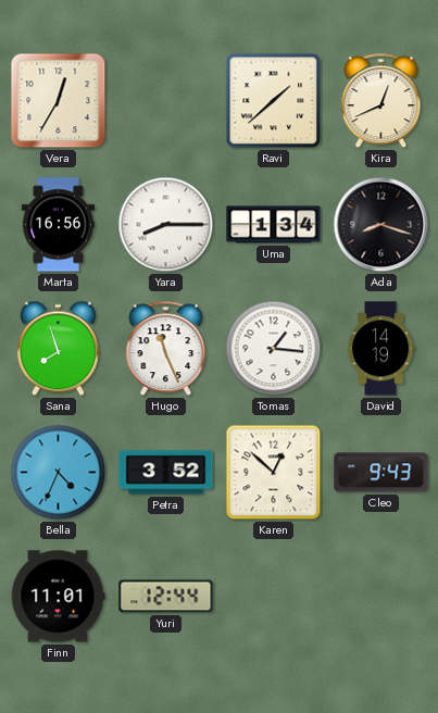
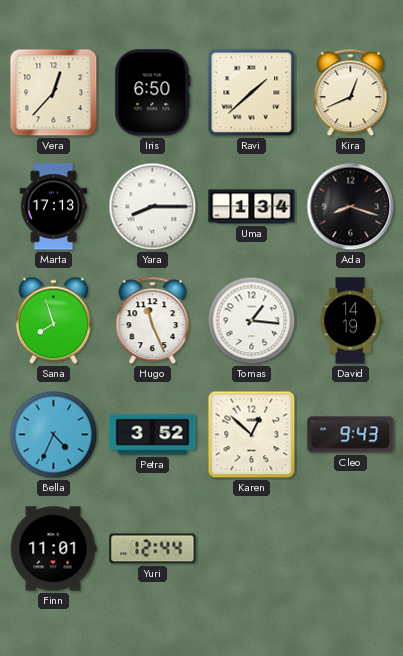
Vera: 12:35 -> 12:37 (54, 93)
Iris: none -> 6:50 (153, 93)
Marta: 16:56 -> 17:13 (54, 207)
